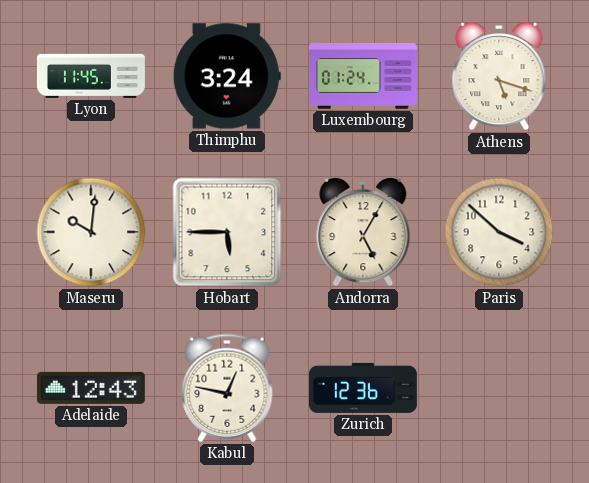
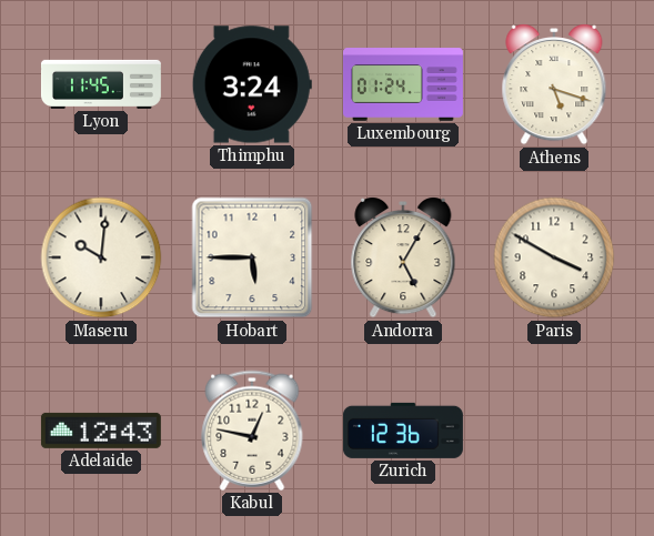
Paris: 3:52 -> 3:50 (554, 257)
